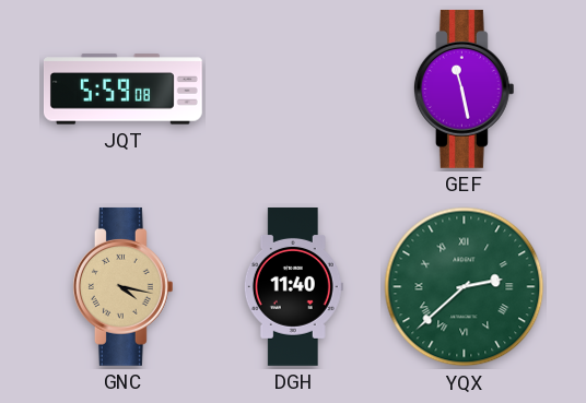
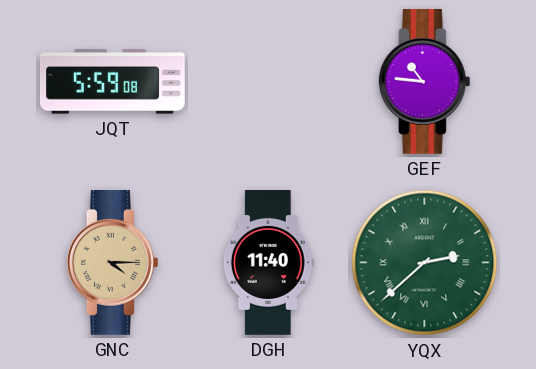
GEF: 11:28 -> 10:46 (424, 81)
GNC: 4:17 -> 4:15 (112, 262)
